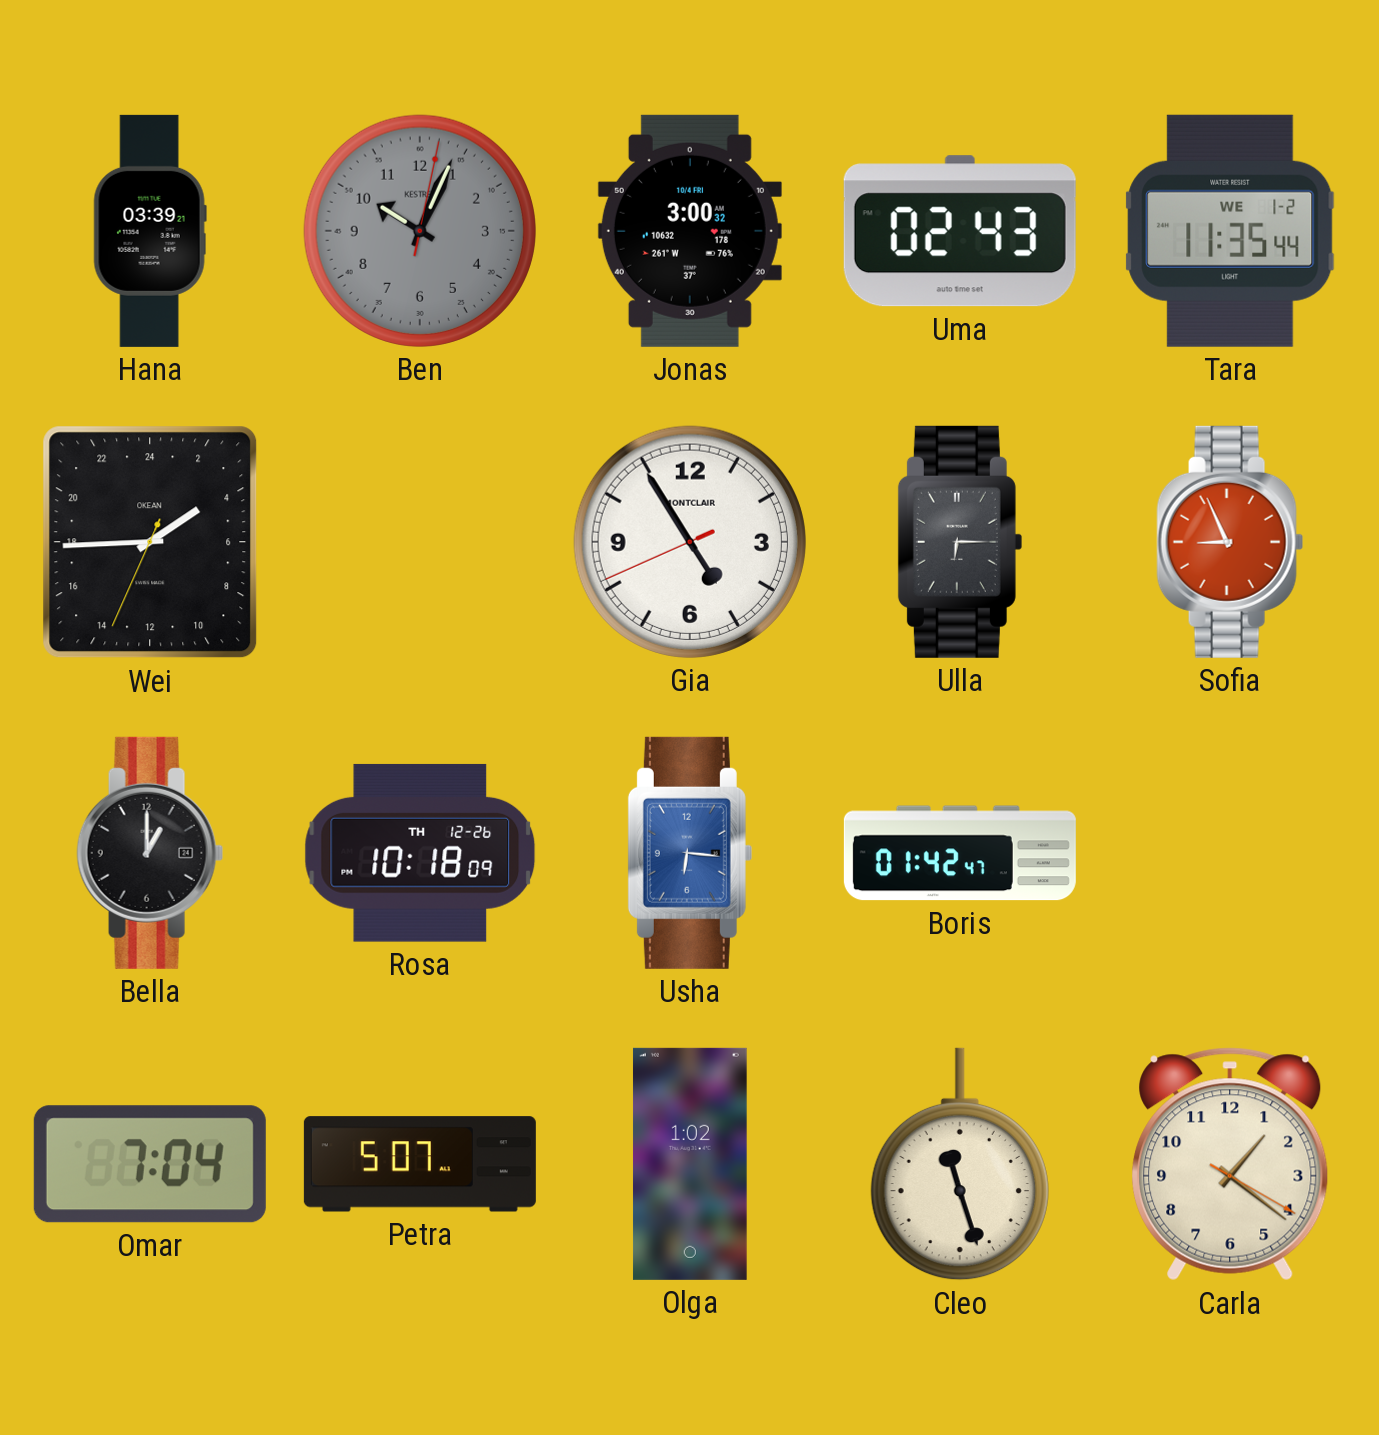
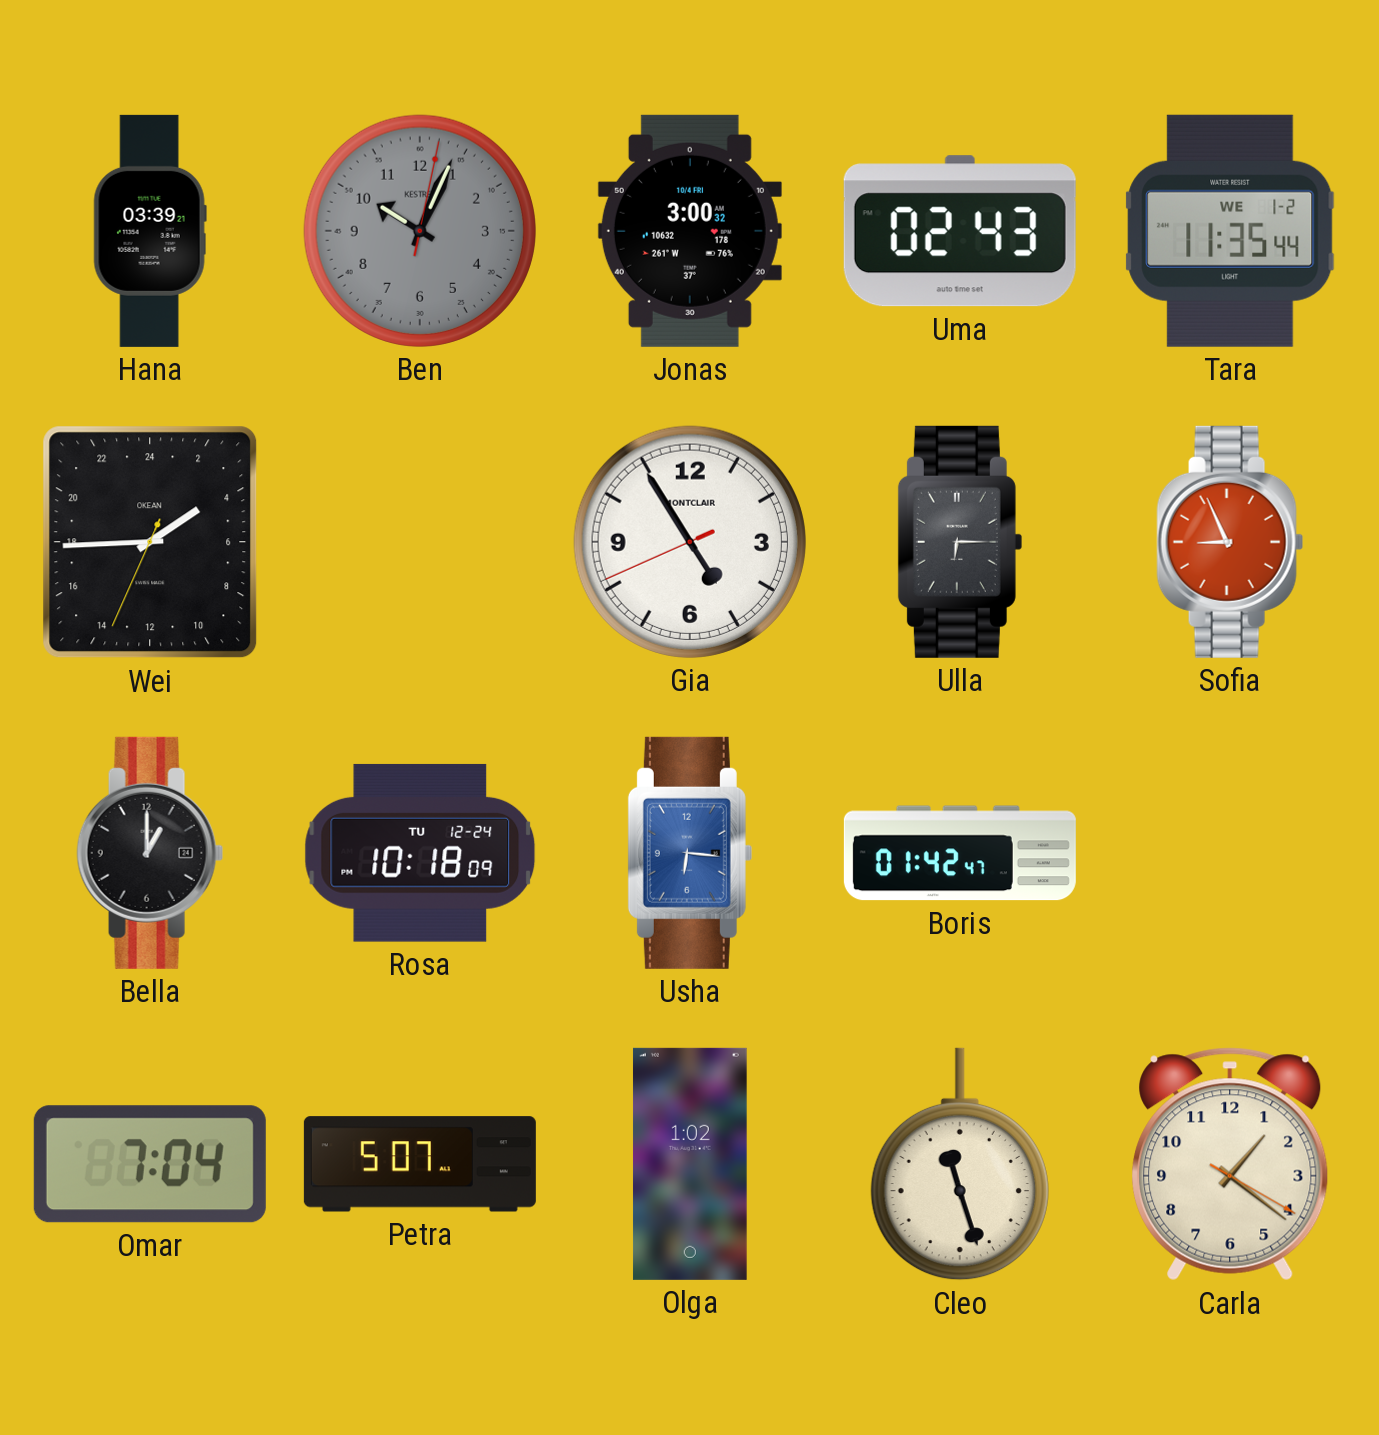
Rosa date: TH 12-26 -> TU 12-24 (420, 853)
